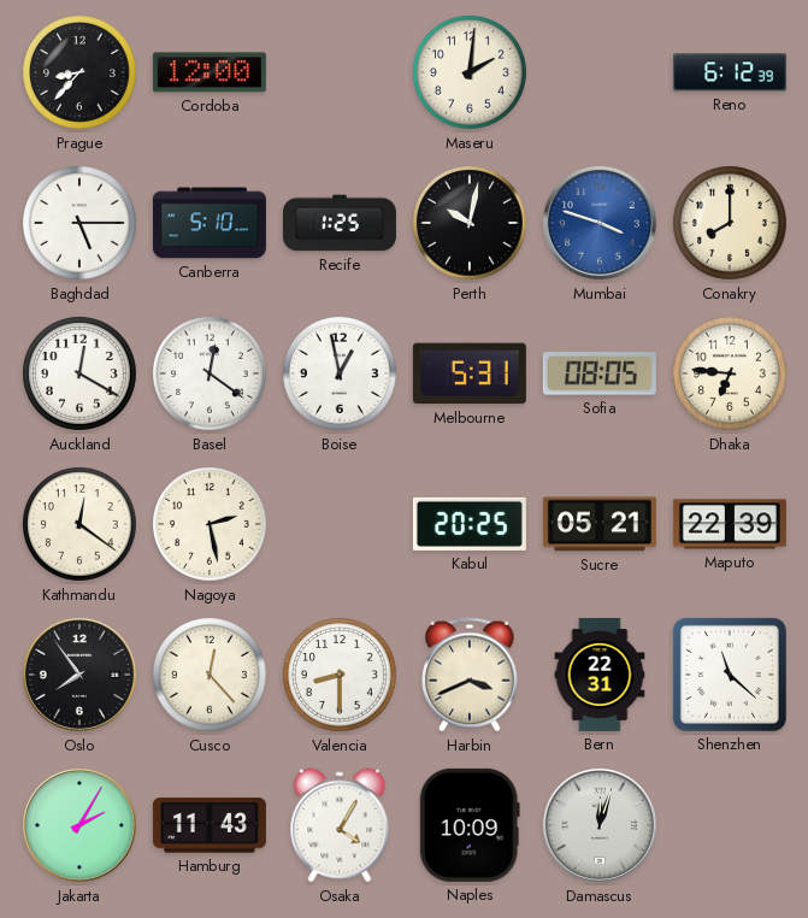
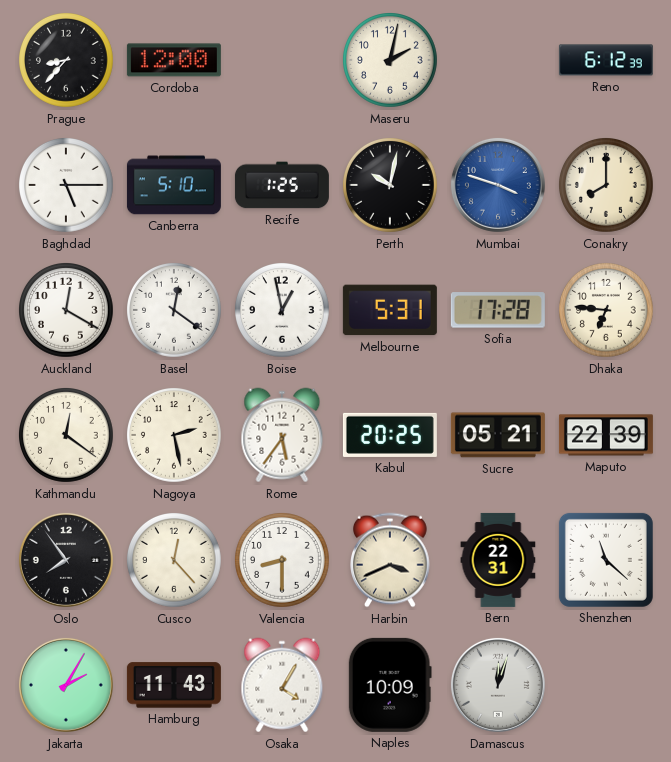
Maseru: 2:01 -> 2:02 (391, 61)
Sofia: 08:05 -> 17:28 (498, 310)
Rome: none -> 5:36 (282, 435)
